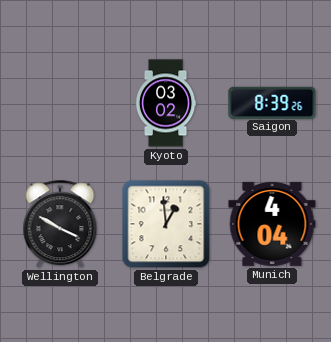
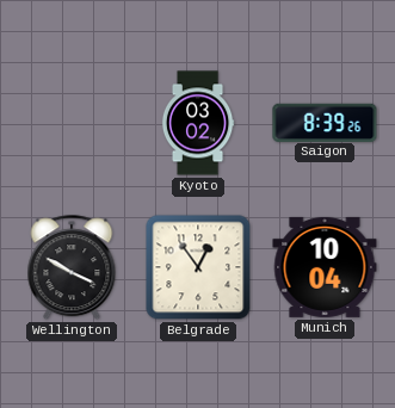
Belgrade: 12:59 -> 12:54 (198, 267)
Munich: 4:04 -> 10:04 (325, 267)
